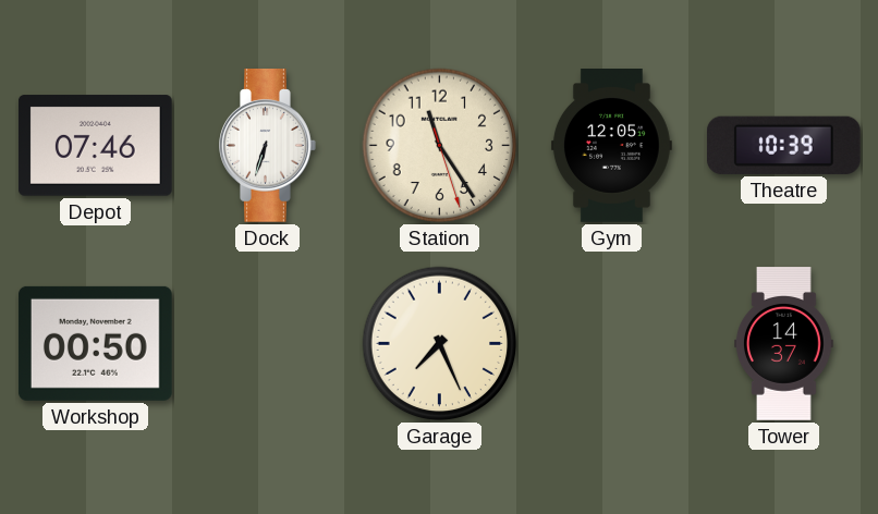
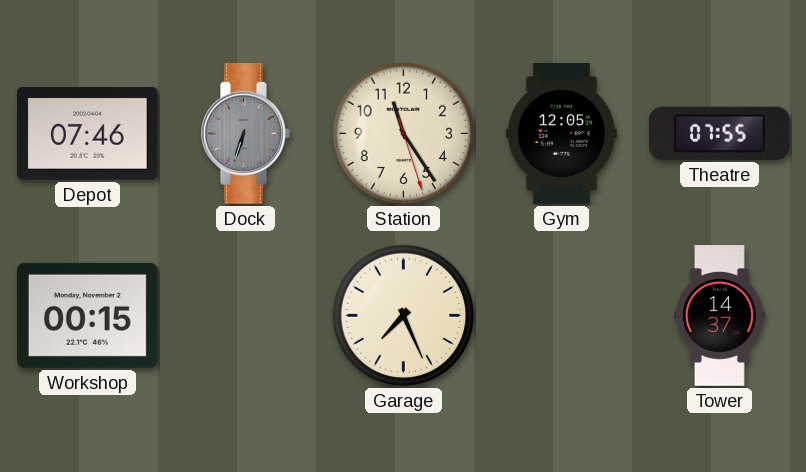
Dock dial: white -> grey (246, 134)
Theatre: 10:39 -> 07:55 (719, 133)
Workshop: 00:50 -> 00:15 (87, 315)
